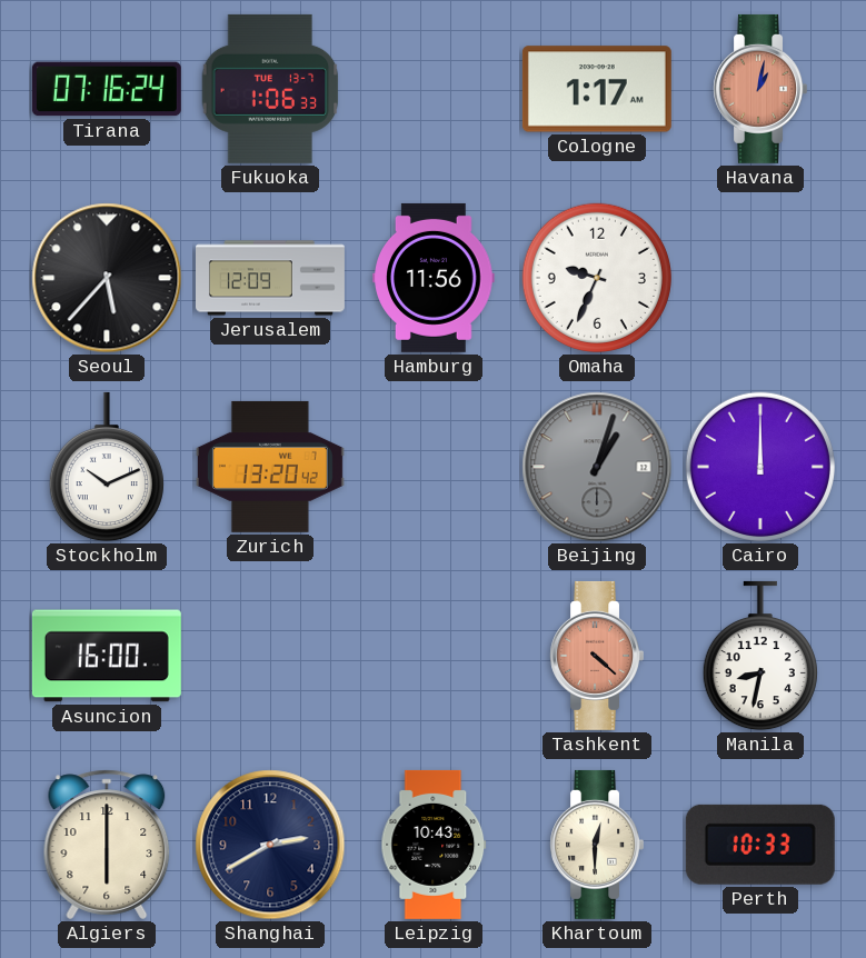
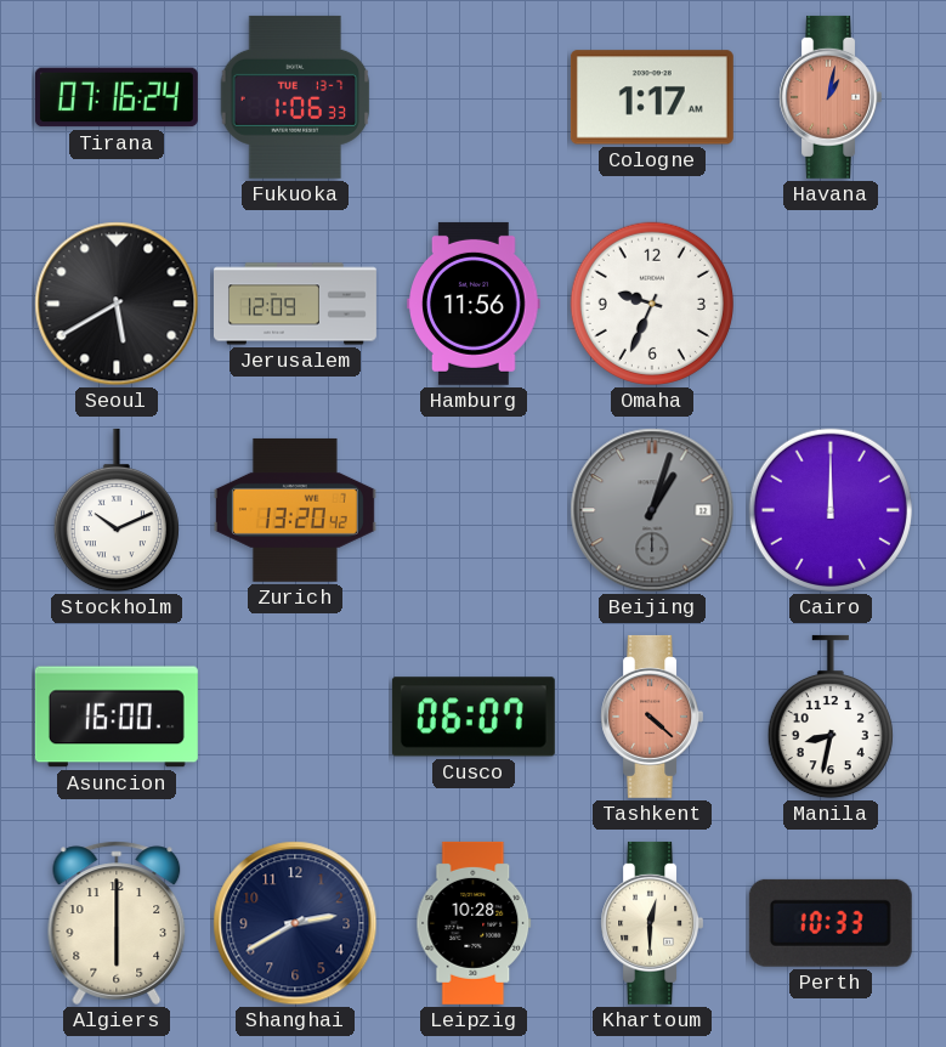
Seoul: 5:37 -> 5:40 (117, 304)
Cusco: none -> 06:07 (474, 717)
Leipzig: 10:43 -> 10:28 (474, 923)
